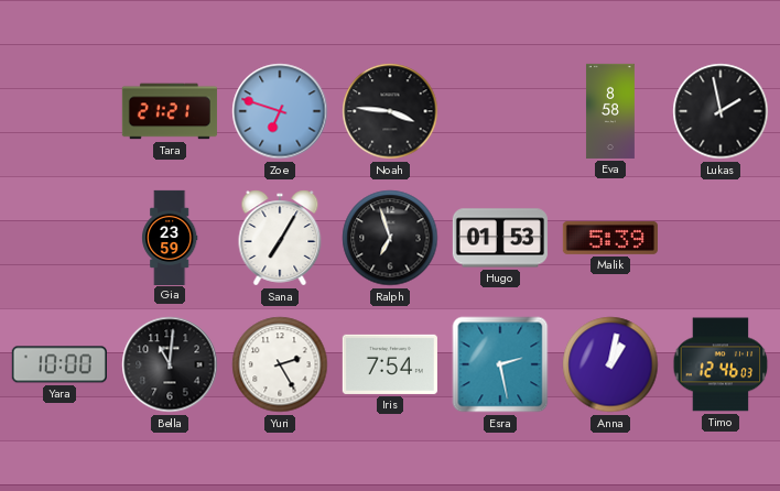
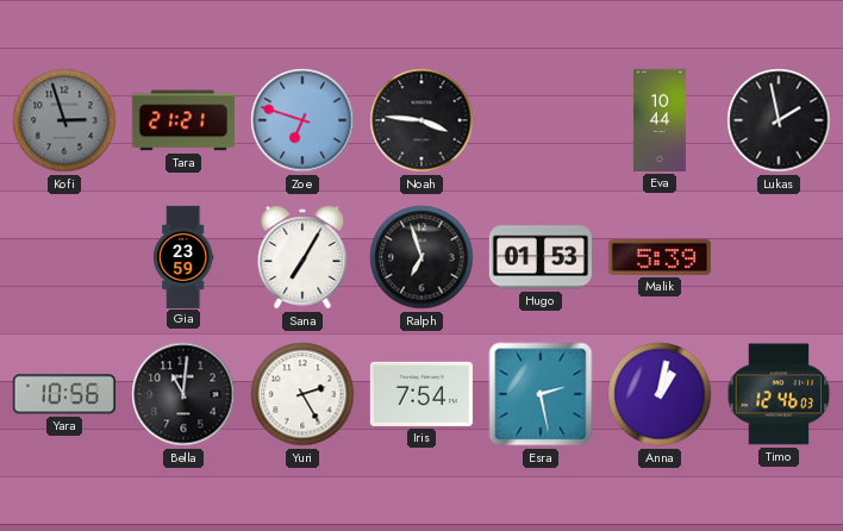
Kofi: none -> 2:57 (64, 120)
Eva: 8:58 -> 10:44 (660, 120)
Yara: 10:00 -> 10:56 (64, 394)
